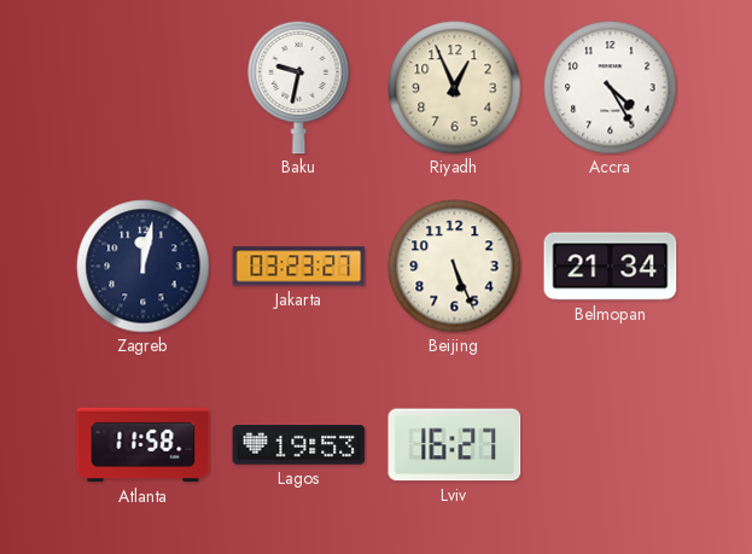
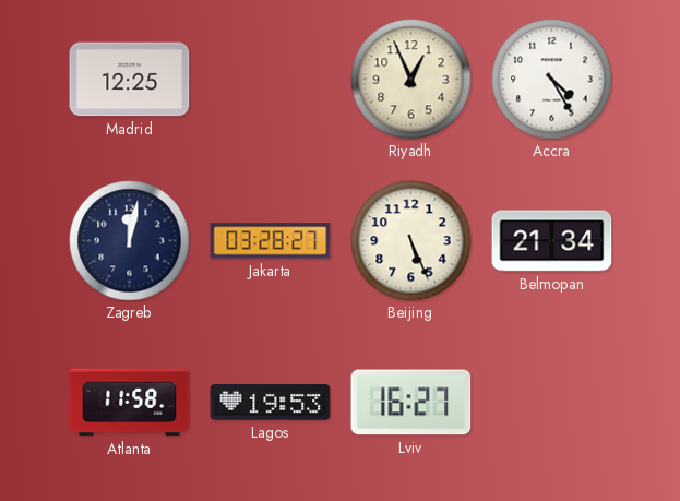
Madrid: none -> 12:25 (130, 80)
Baku: 9:32 -> none (299, 87)
Jakarta: 03:23 -> 03:28 (271, 241)
